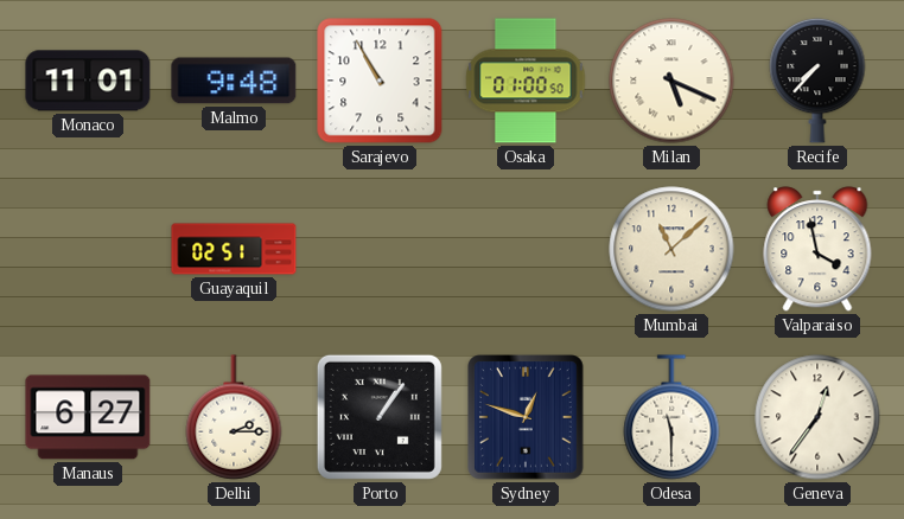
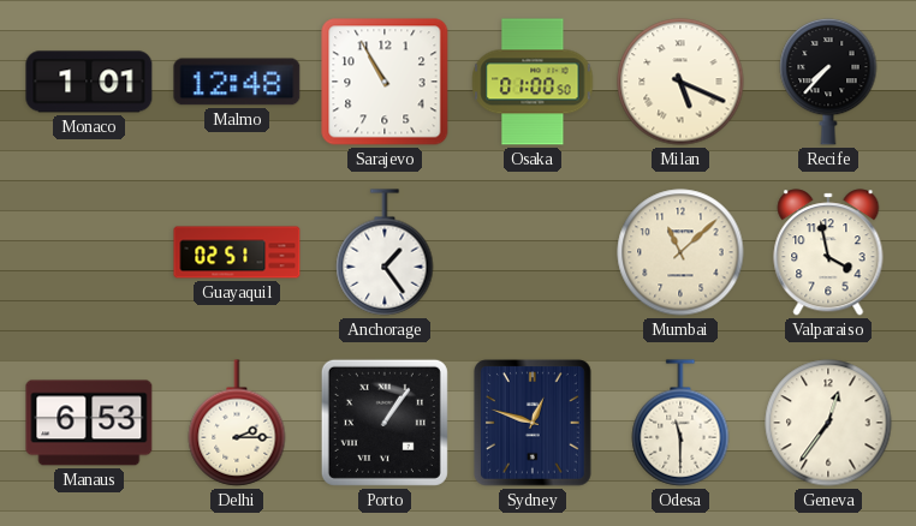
Monaco: 11:01 -> 1:01 (89, 82)
Malmo: 9:48 -> 12:48 (237, 82)
Anchorage: none -> 1:24 (385, 252)
Manaus: 6:27 -> 6:53 (89, 423)
